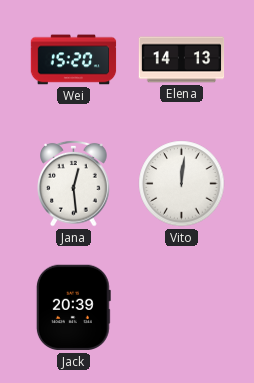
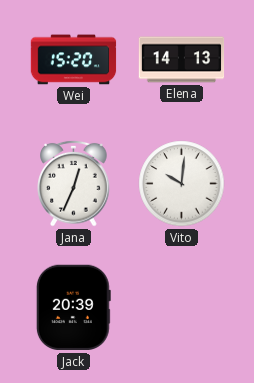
Jana: 12:29 -> 12:34 (74, 183)
Vito: 12:01 -> 10:01 (182, 184)
